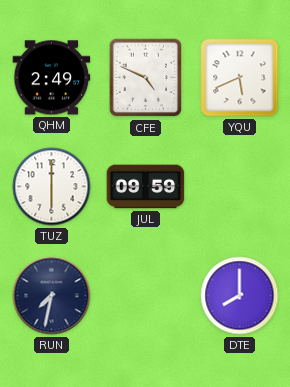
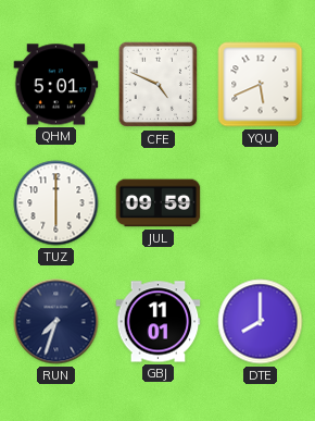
QHM: 2:49 -> 5:01 (56, 85)
RUN: 7:32 -> 7:33 (56, 322)
GBJ: none -> 11:01 (159, 322)
